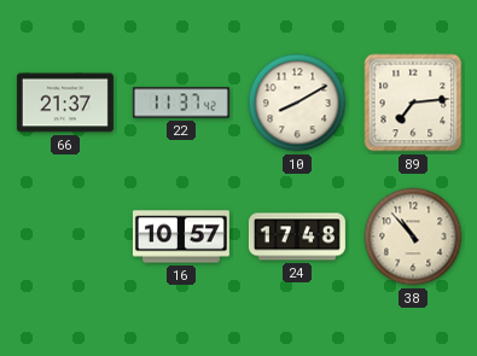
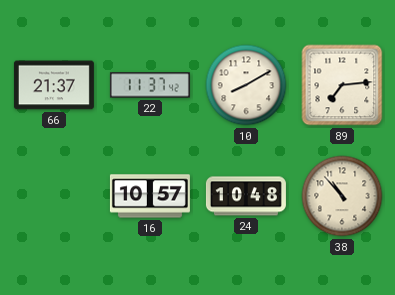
24: 17:48 -> 10:48 (246, 196)
